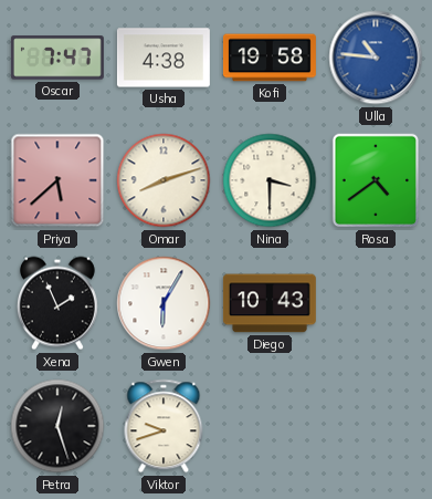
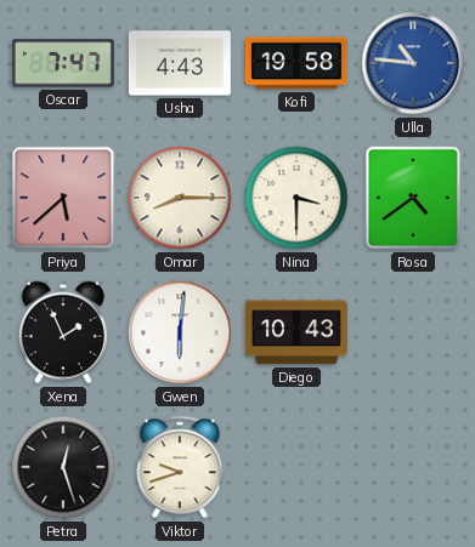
Usha: 4:38 -> 4:43 (180, 63)
Omar: 8:12 -> 8:15 (180, 198)
Gwen: 6:05 -> 6:01 (180, 332)
